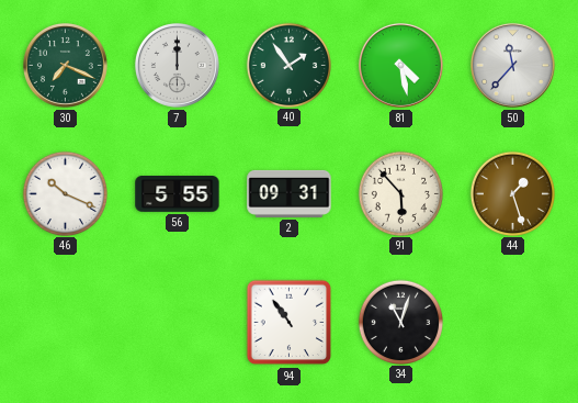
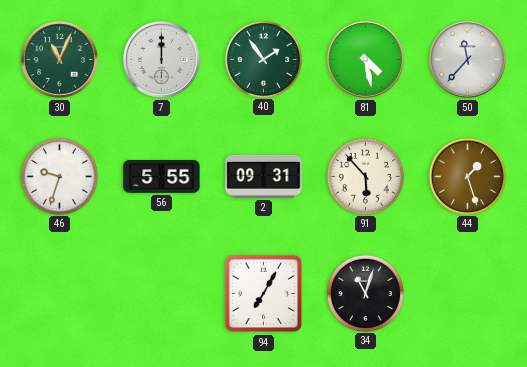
30: 7:19 -> 11:04 (59, 59)
46: 10:19 -> 9:33 (59, 176)
94: 10:54 -> 7:05 (264, 294)
